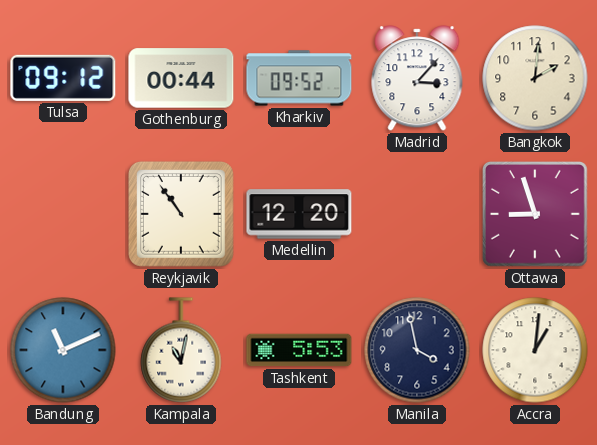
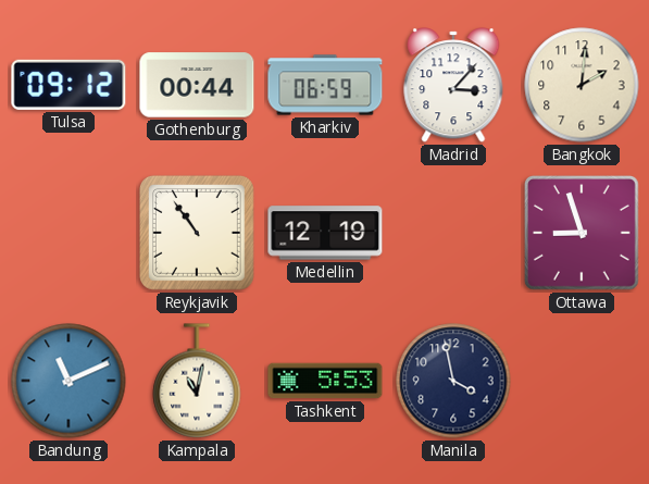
Kharkiv: 09:52 -> 06:59 (325, 85)
Medellin: 12:20 -> 12:19 (325, 233)
Accra: 1:01 -> none (535, 350)
